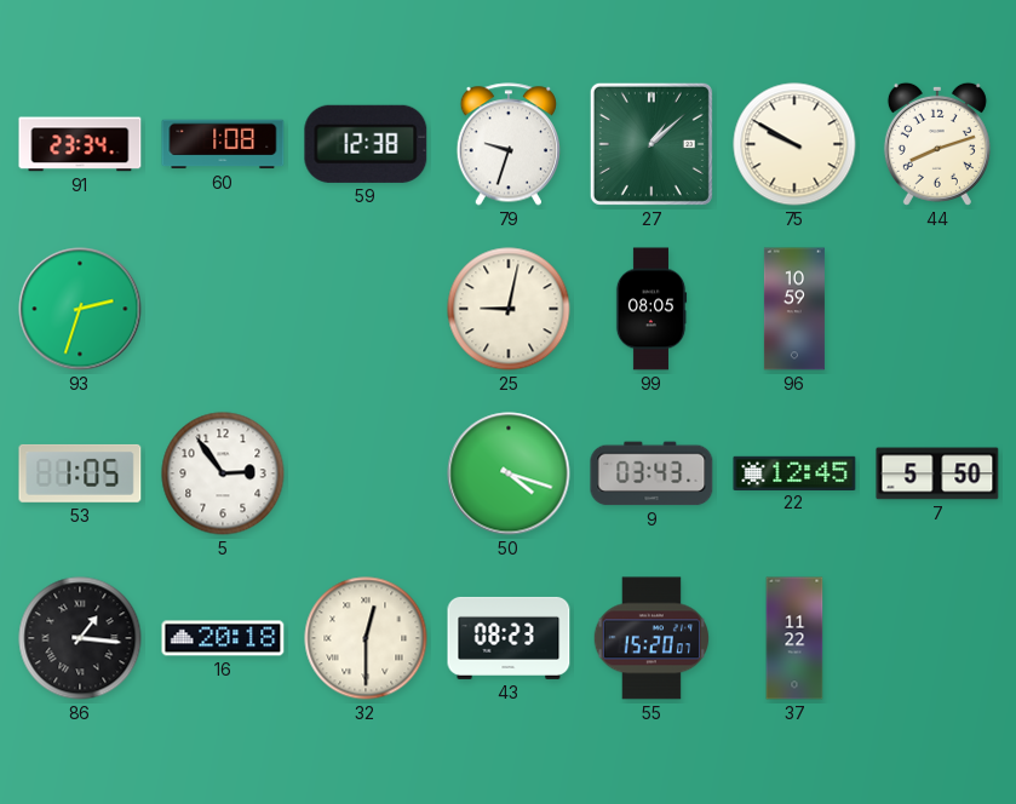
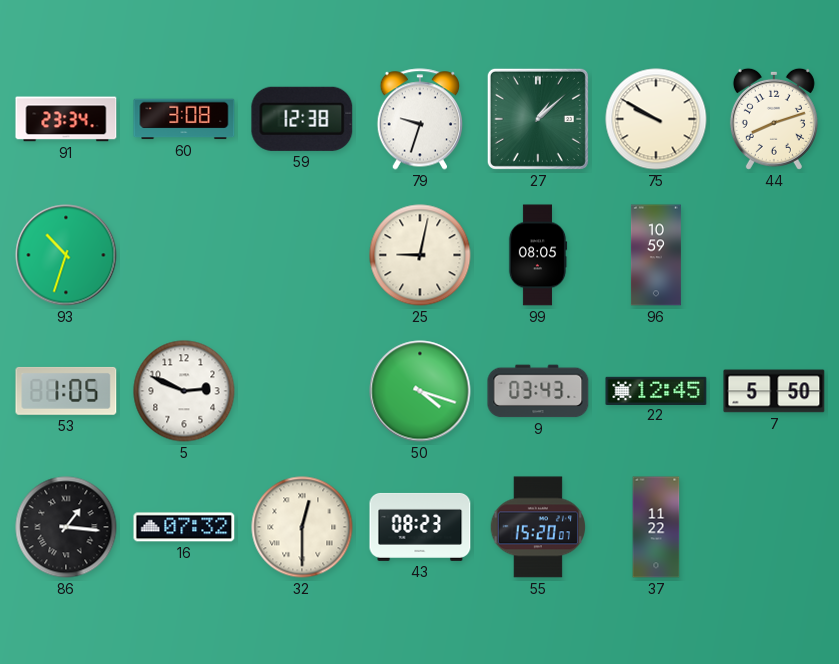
60: 1:08 -> 3:08 (184, 119)
93: 2:33 -> 10:33 (66, 255)
5: 2:54 -> 2:49 (184, 391)
16: 20:18 -> 07:32 (184, 527)
